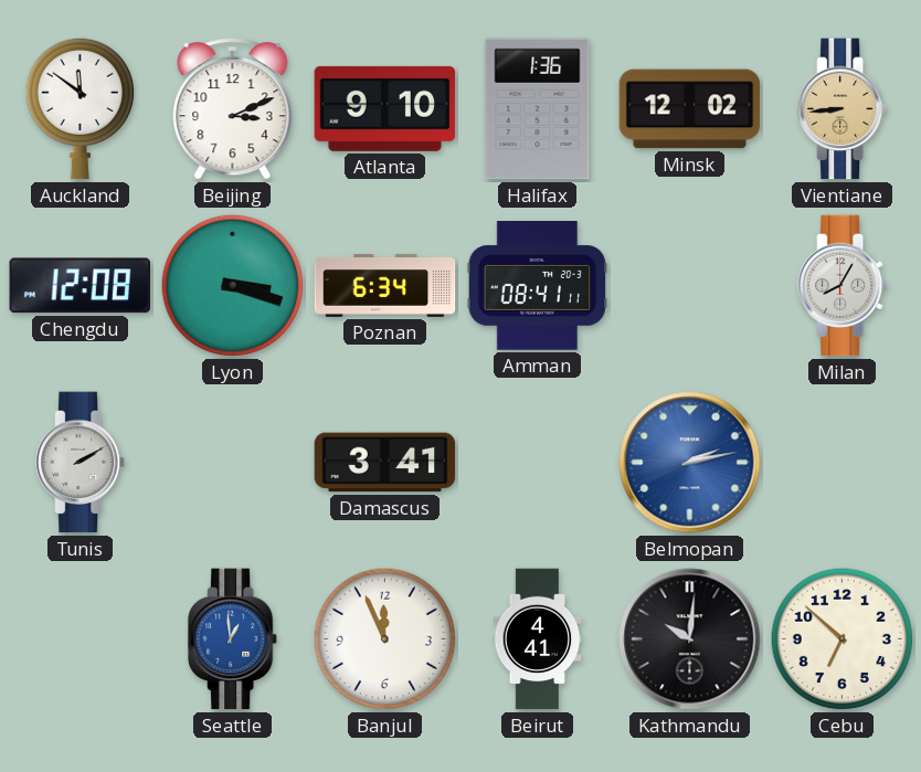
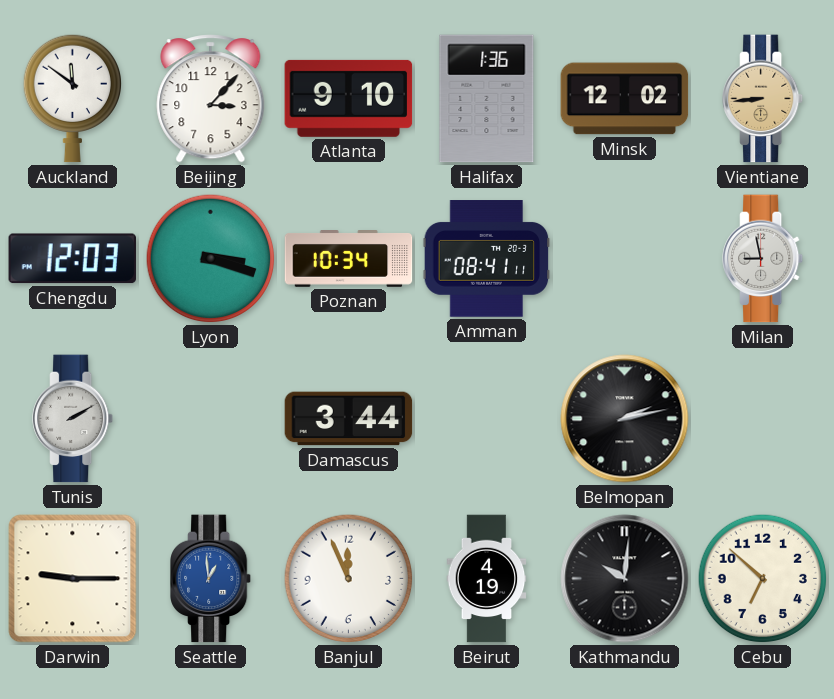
Beijing: 3:11 -> 3:07 (211, 99)
Chengdu: 12:08 -> 12:03 (72, 259)
Poznan: 6:34 -> 10:34 (349, 259)
Milan: 8:05 -> 8:58 (764, 259)
Damascus: 3:41 -> 3:44 (349, 419)
Belmopan dial: blue -> black (625, 419)
Darwin: none -> 9:15 (73, 579)
Beirut: 4:41 -> 4:19 (487, 579)
